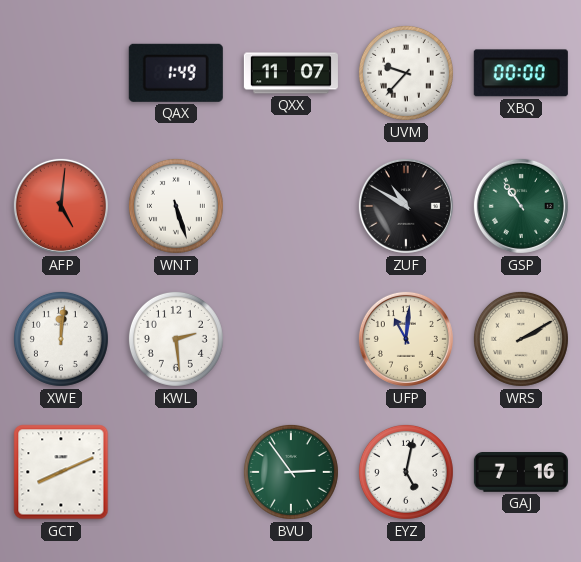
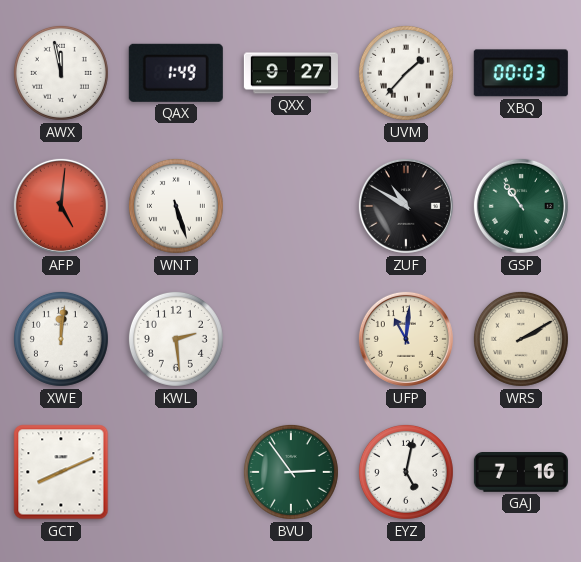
AWX: none -> 11:58 (61, 73)
QXX: 11:07 -> 9:27 (291, 73)
UVM: 9:37 -> 1:37 (406, 73)
XBQ: 00:00 -> 00:03 (521, 73)
